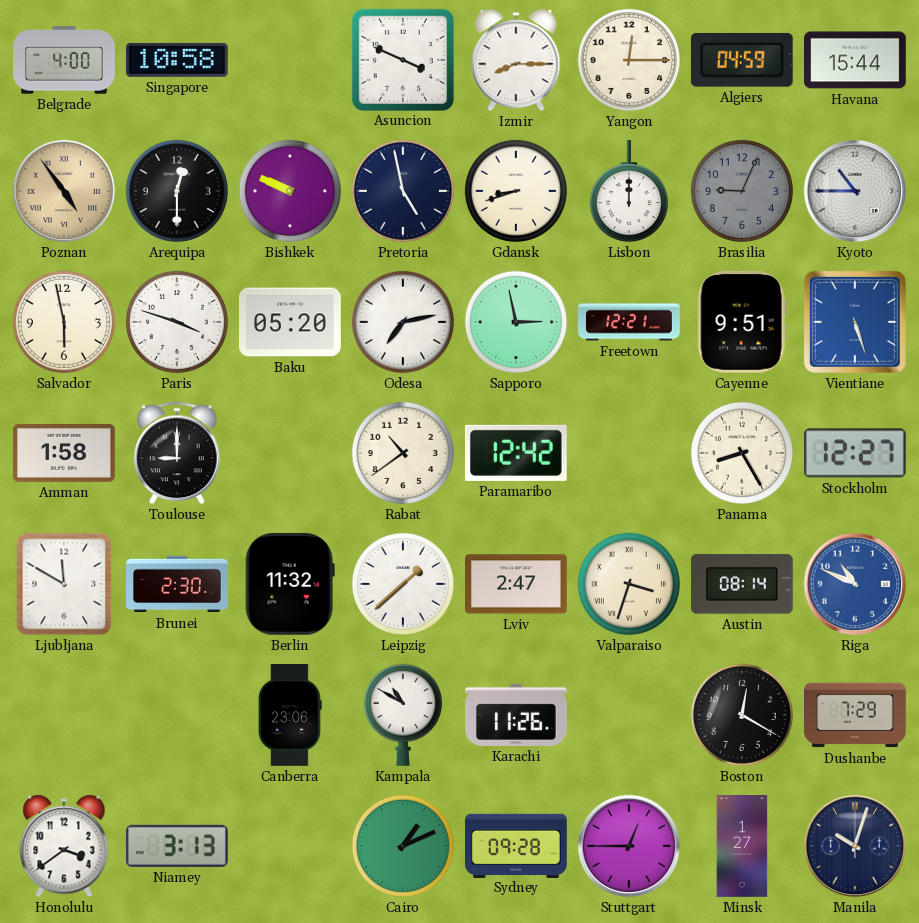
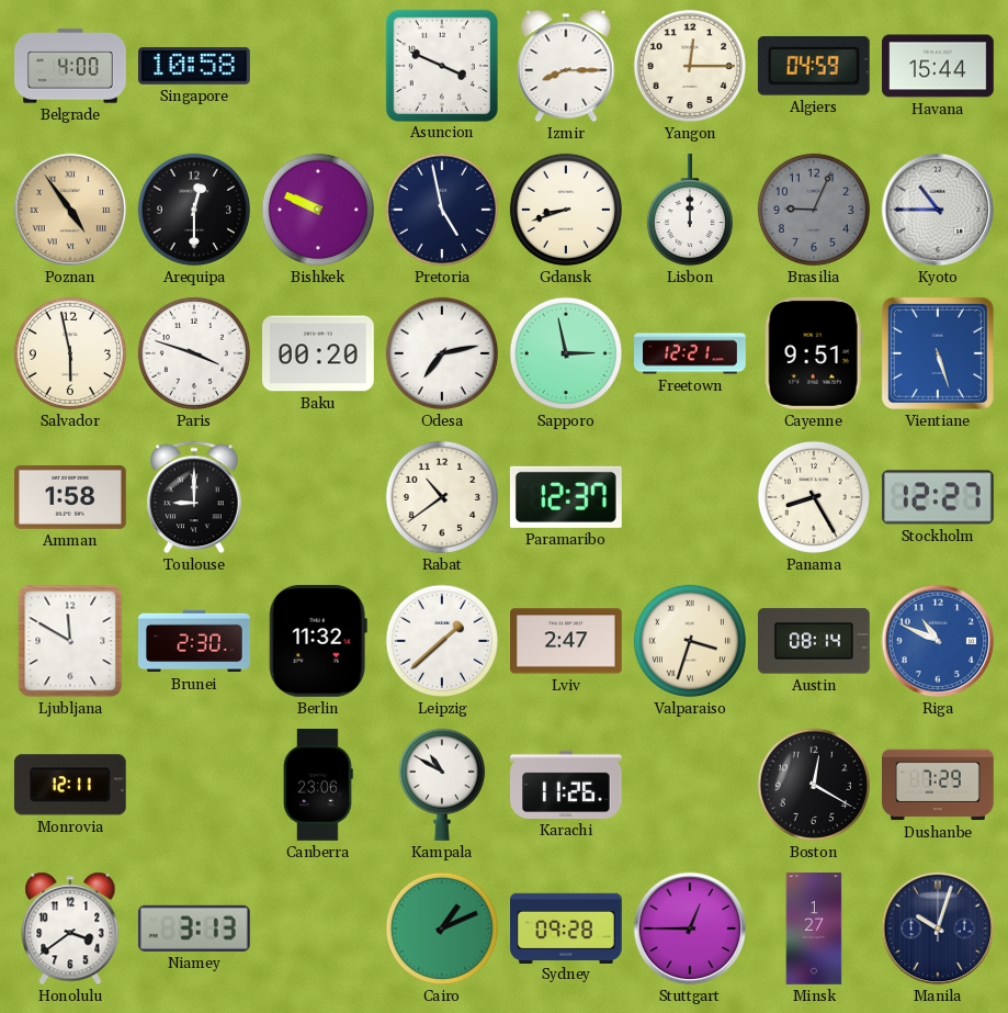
Baku: 05:20 -> 00:20 (319, 353)
Paramaribo: 12:42 -> 12:37 (566, 497)
Monrovia: none -> 12:11 (70, 785)
